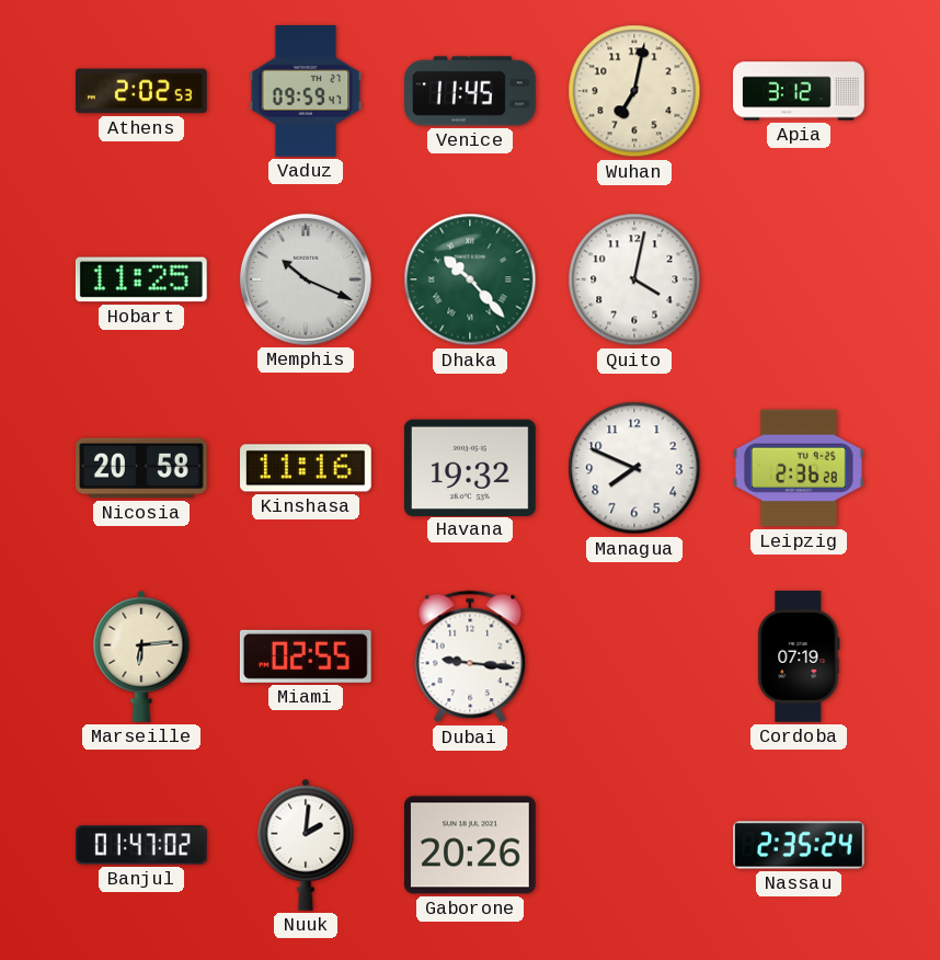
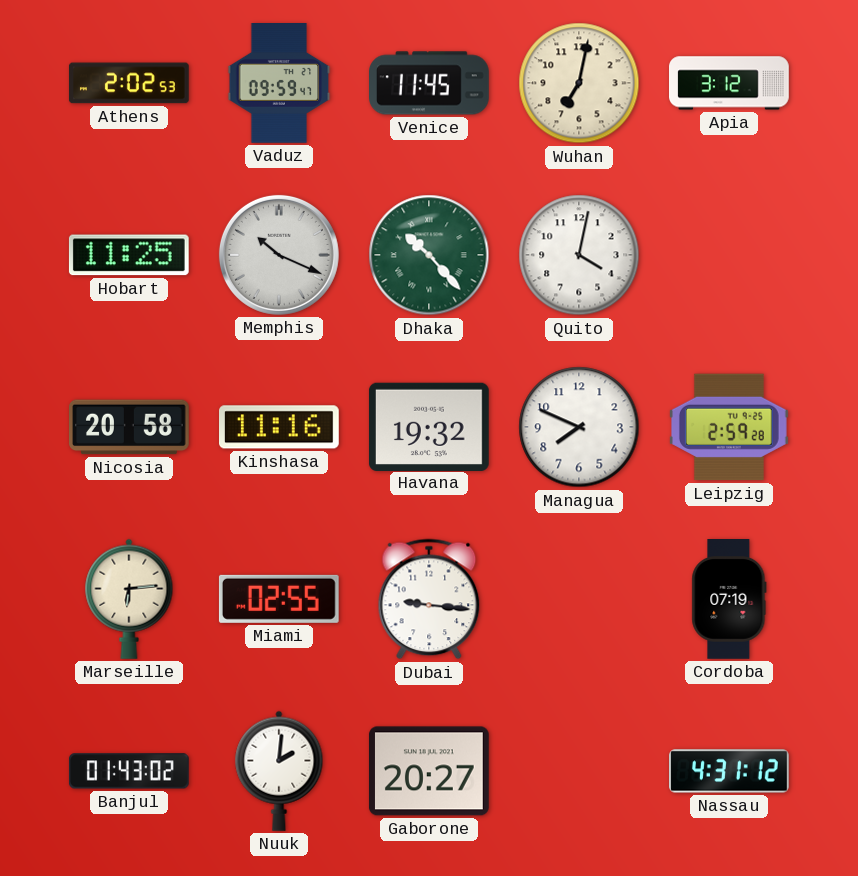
Leipzig: 2:36 -> 2:59 (729, 427)
Banjul: 01:47 -> 01:43 (129, 771)
Gaborone: 20:26 -> 20:27 (429, 771)
Nassau: 2:35 -> 4:31 (730, 771)
